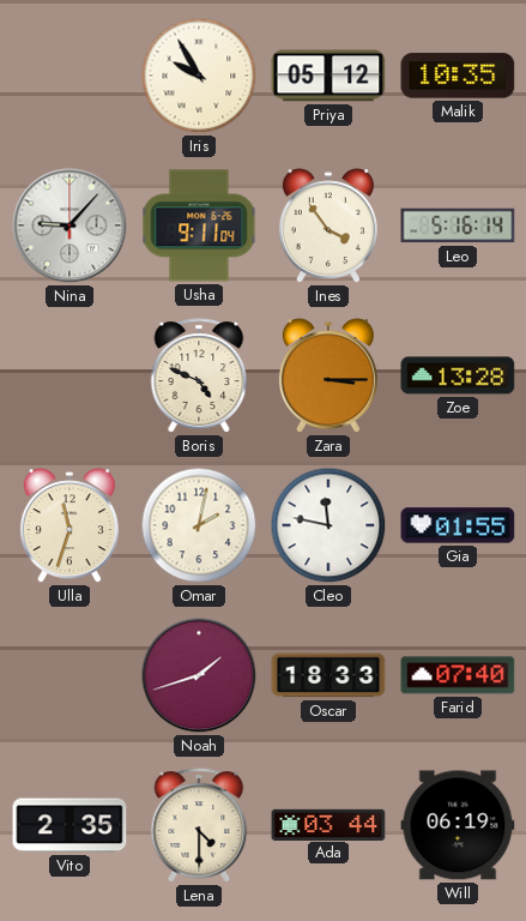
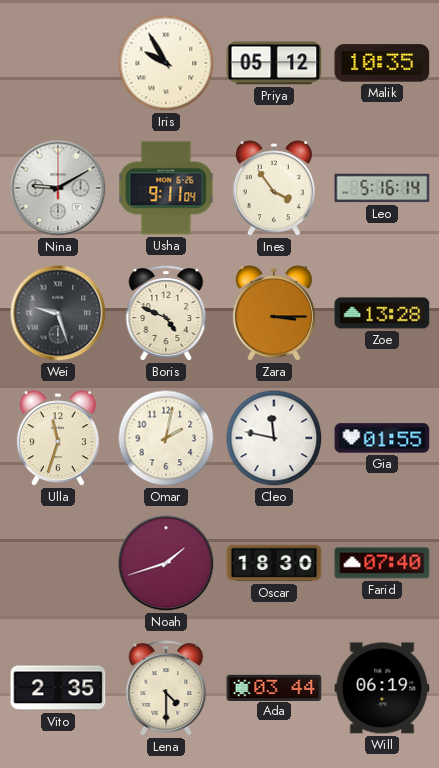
Nina: 9:07 -> 9:10 (58, 188)
Wei: none -> 9:27 (58, 313)
Oscar: 18:33 -> 18:30 (274, 563)
